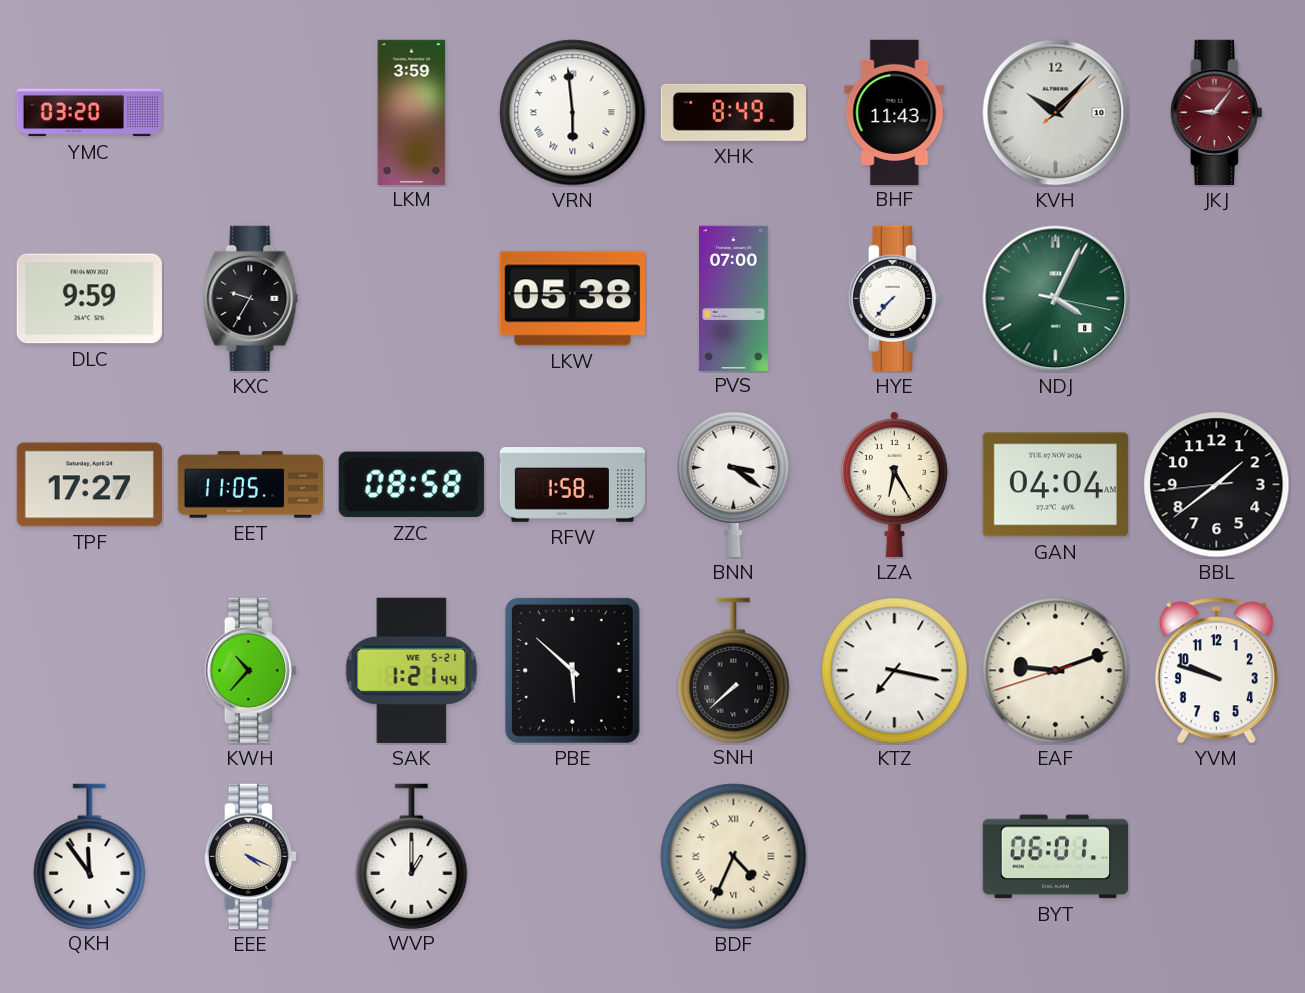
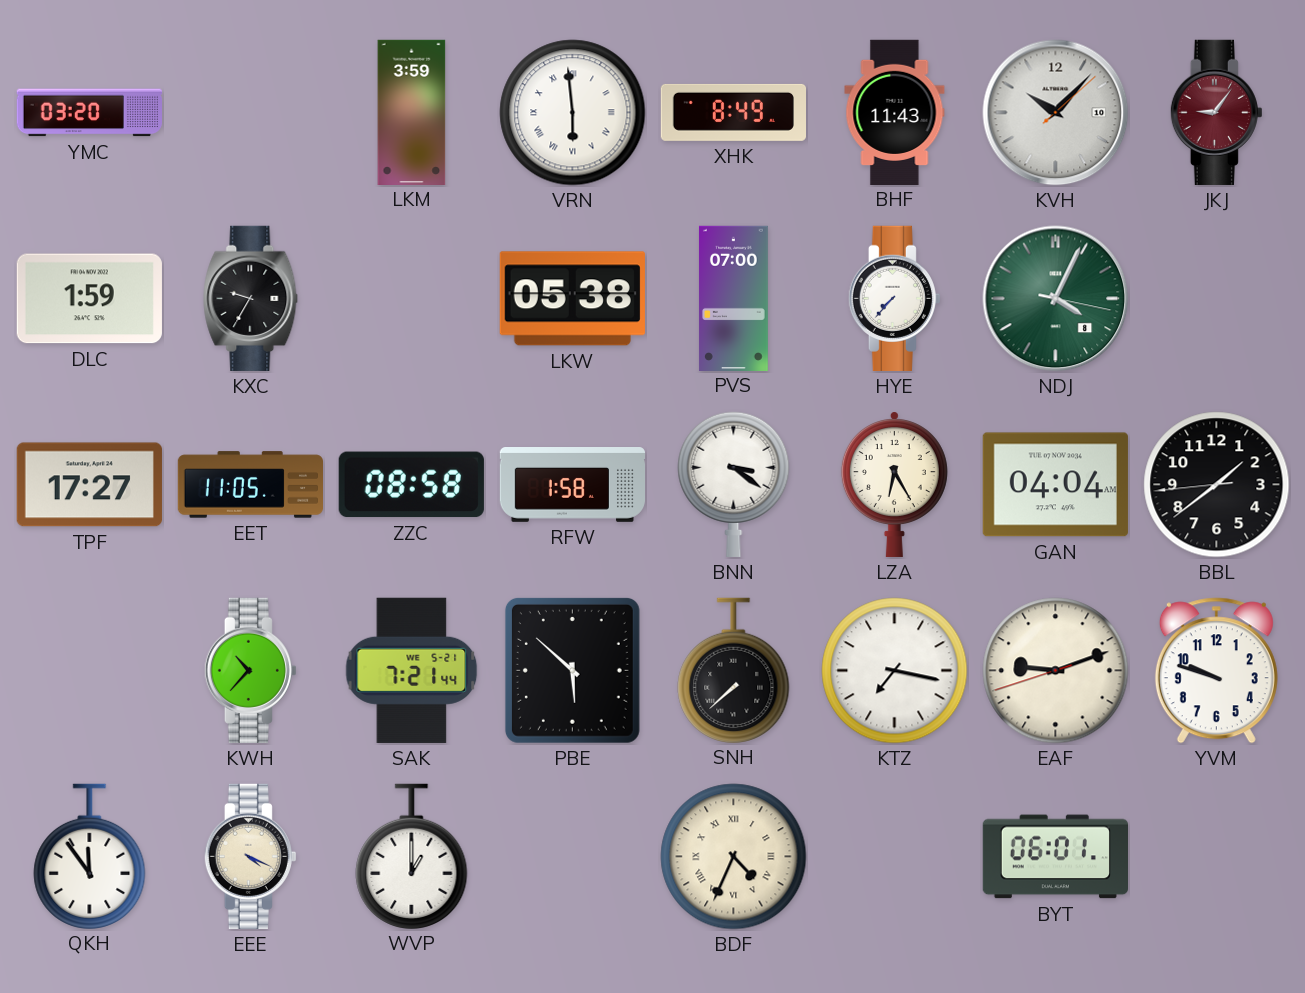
DLC: 9:59 -> 1:59 (89, 299)
SAK: 1:21 -> 7:21 (412, 670)
